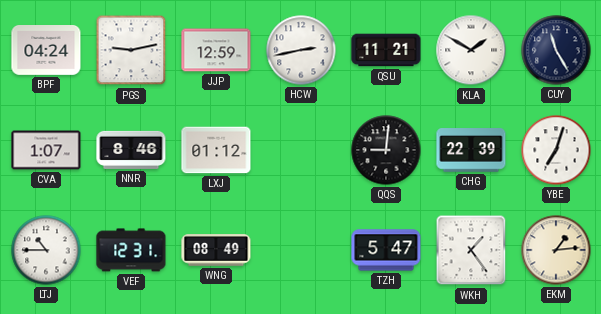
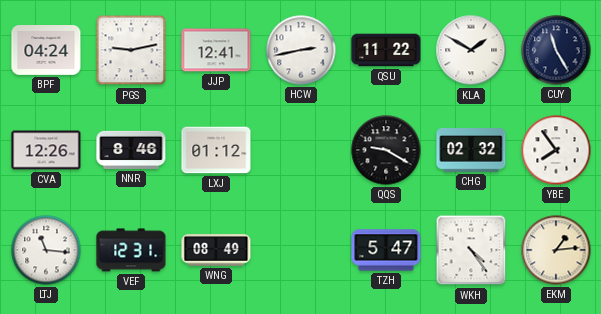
JJP: 12:59 -> 12:41 (216, 50)
QSU: 11:21 -> 11:22 (386, 50)
CVA: 1:07 -> 12:26 (46, 150)
QQS: 9:01 -> 9:20 (386, 150)
CHG: 22:39 -> 02:32 (471, 150)
YBE: 7:03 -> 7:54 (556, 150)
LTJ: 10:45 -> 11:16 (46, 250)
WKH: 1:24 -> 4:24 (471, 250)
